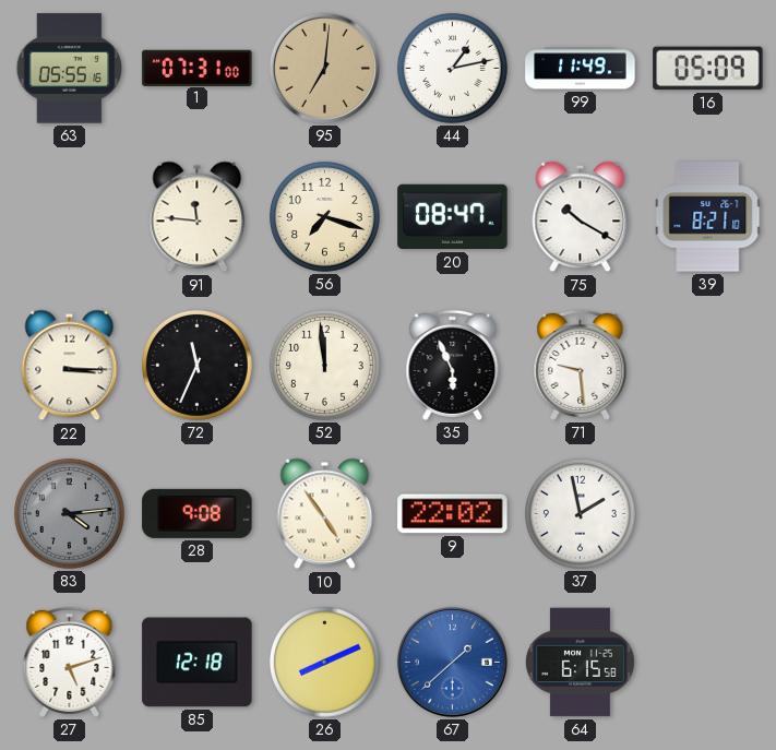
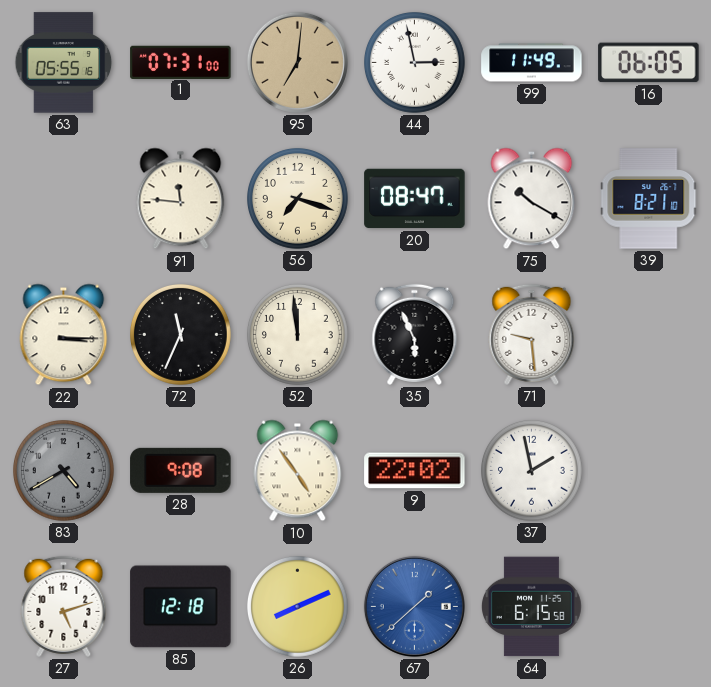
44: 1:13 -> 2:58 (415, 63)
16: 05:09 -> 06:05 (649, 63)
83: 4:14 -> 4:40 (64, 471)
